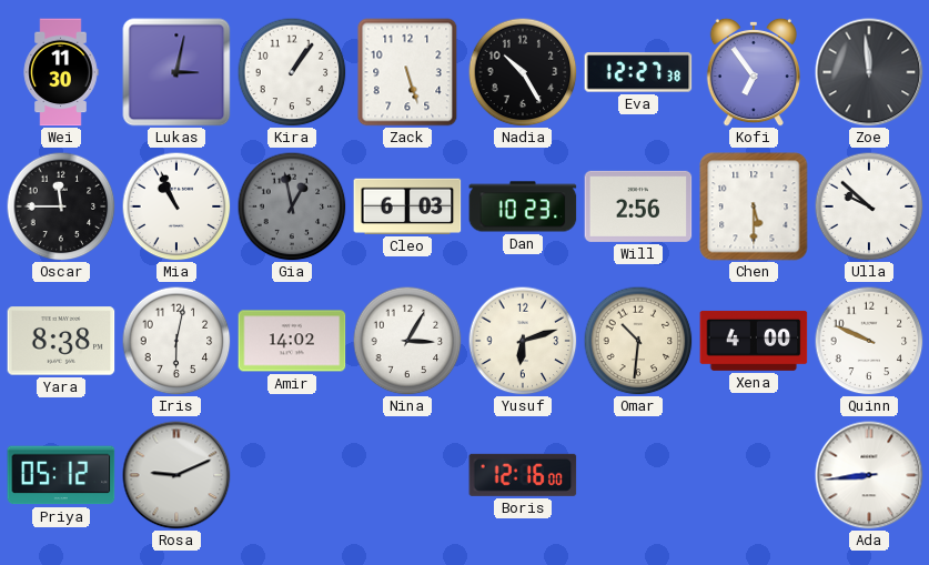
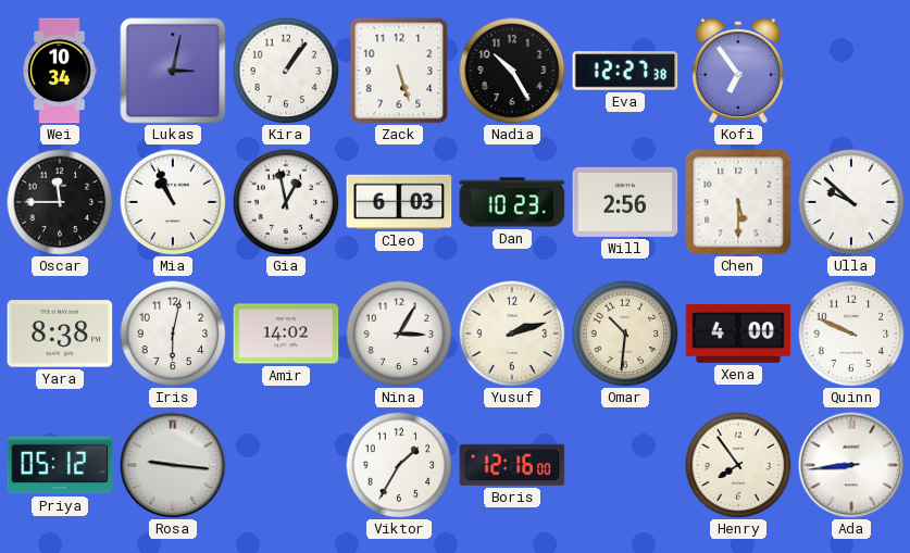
Wei: 11:30 -> 10:34 (60, 71)
Zoe: 11:59 -> none (869, 72)
Gia dial: grey -> white (286, 202)
Yusuf: 6:12 -> 2:12 (512, 334)
Rosa: 9:11 -> 9:16 (173, 465)
Viktor: none -> 1:35 (399, 465)
Henry: none -> 7:54 (738, 465)
